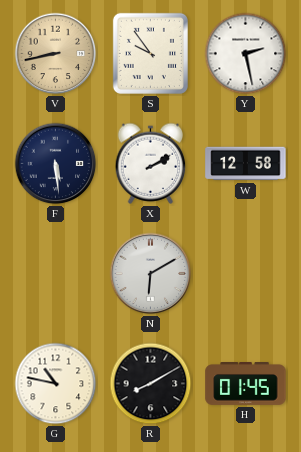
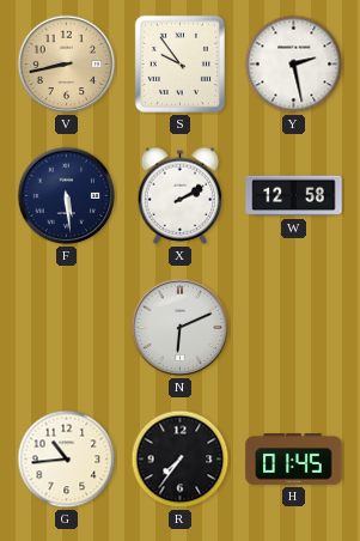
N: 6:10 -> 6:11 (181, 328)
G: 10:47 -> 10:44 (67, 460)
R: 8:10 -> 7:36 (181, 460)
